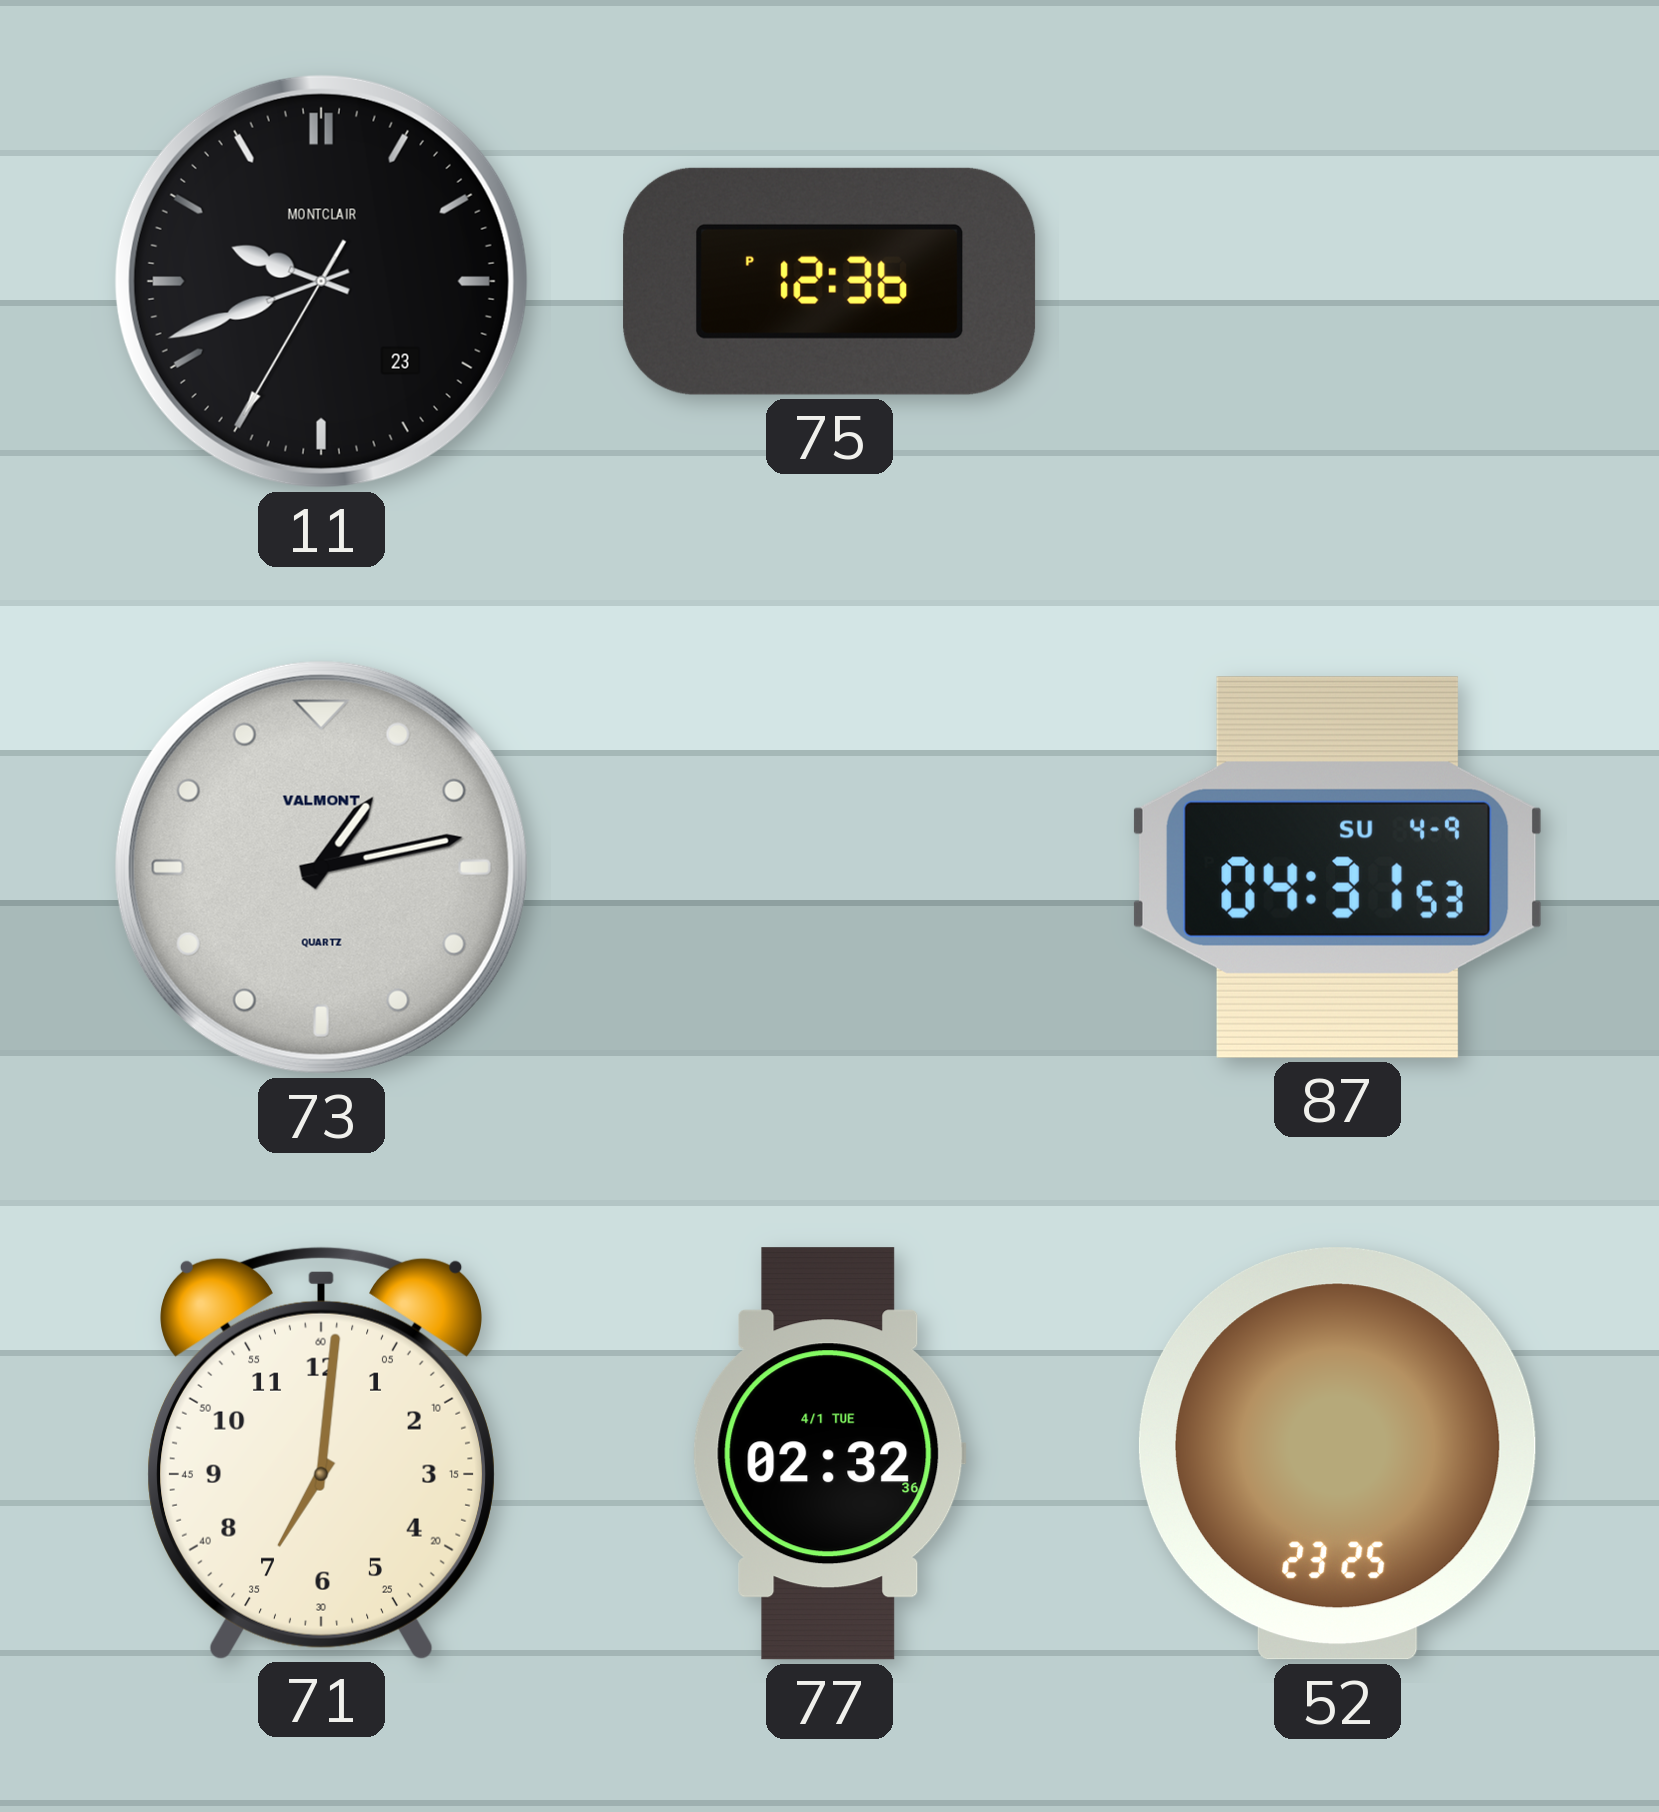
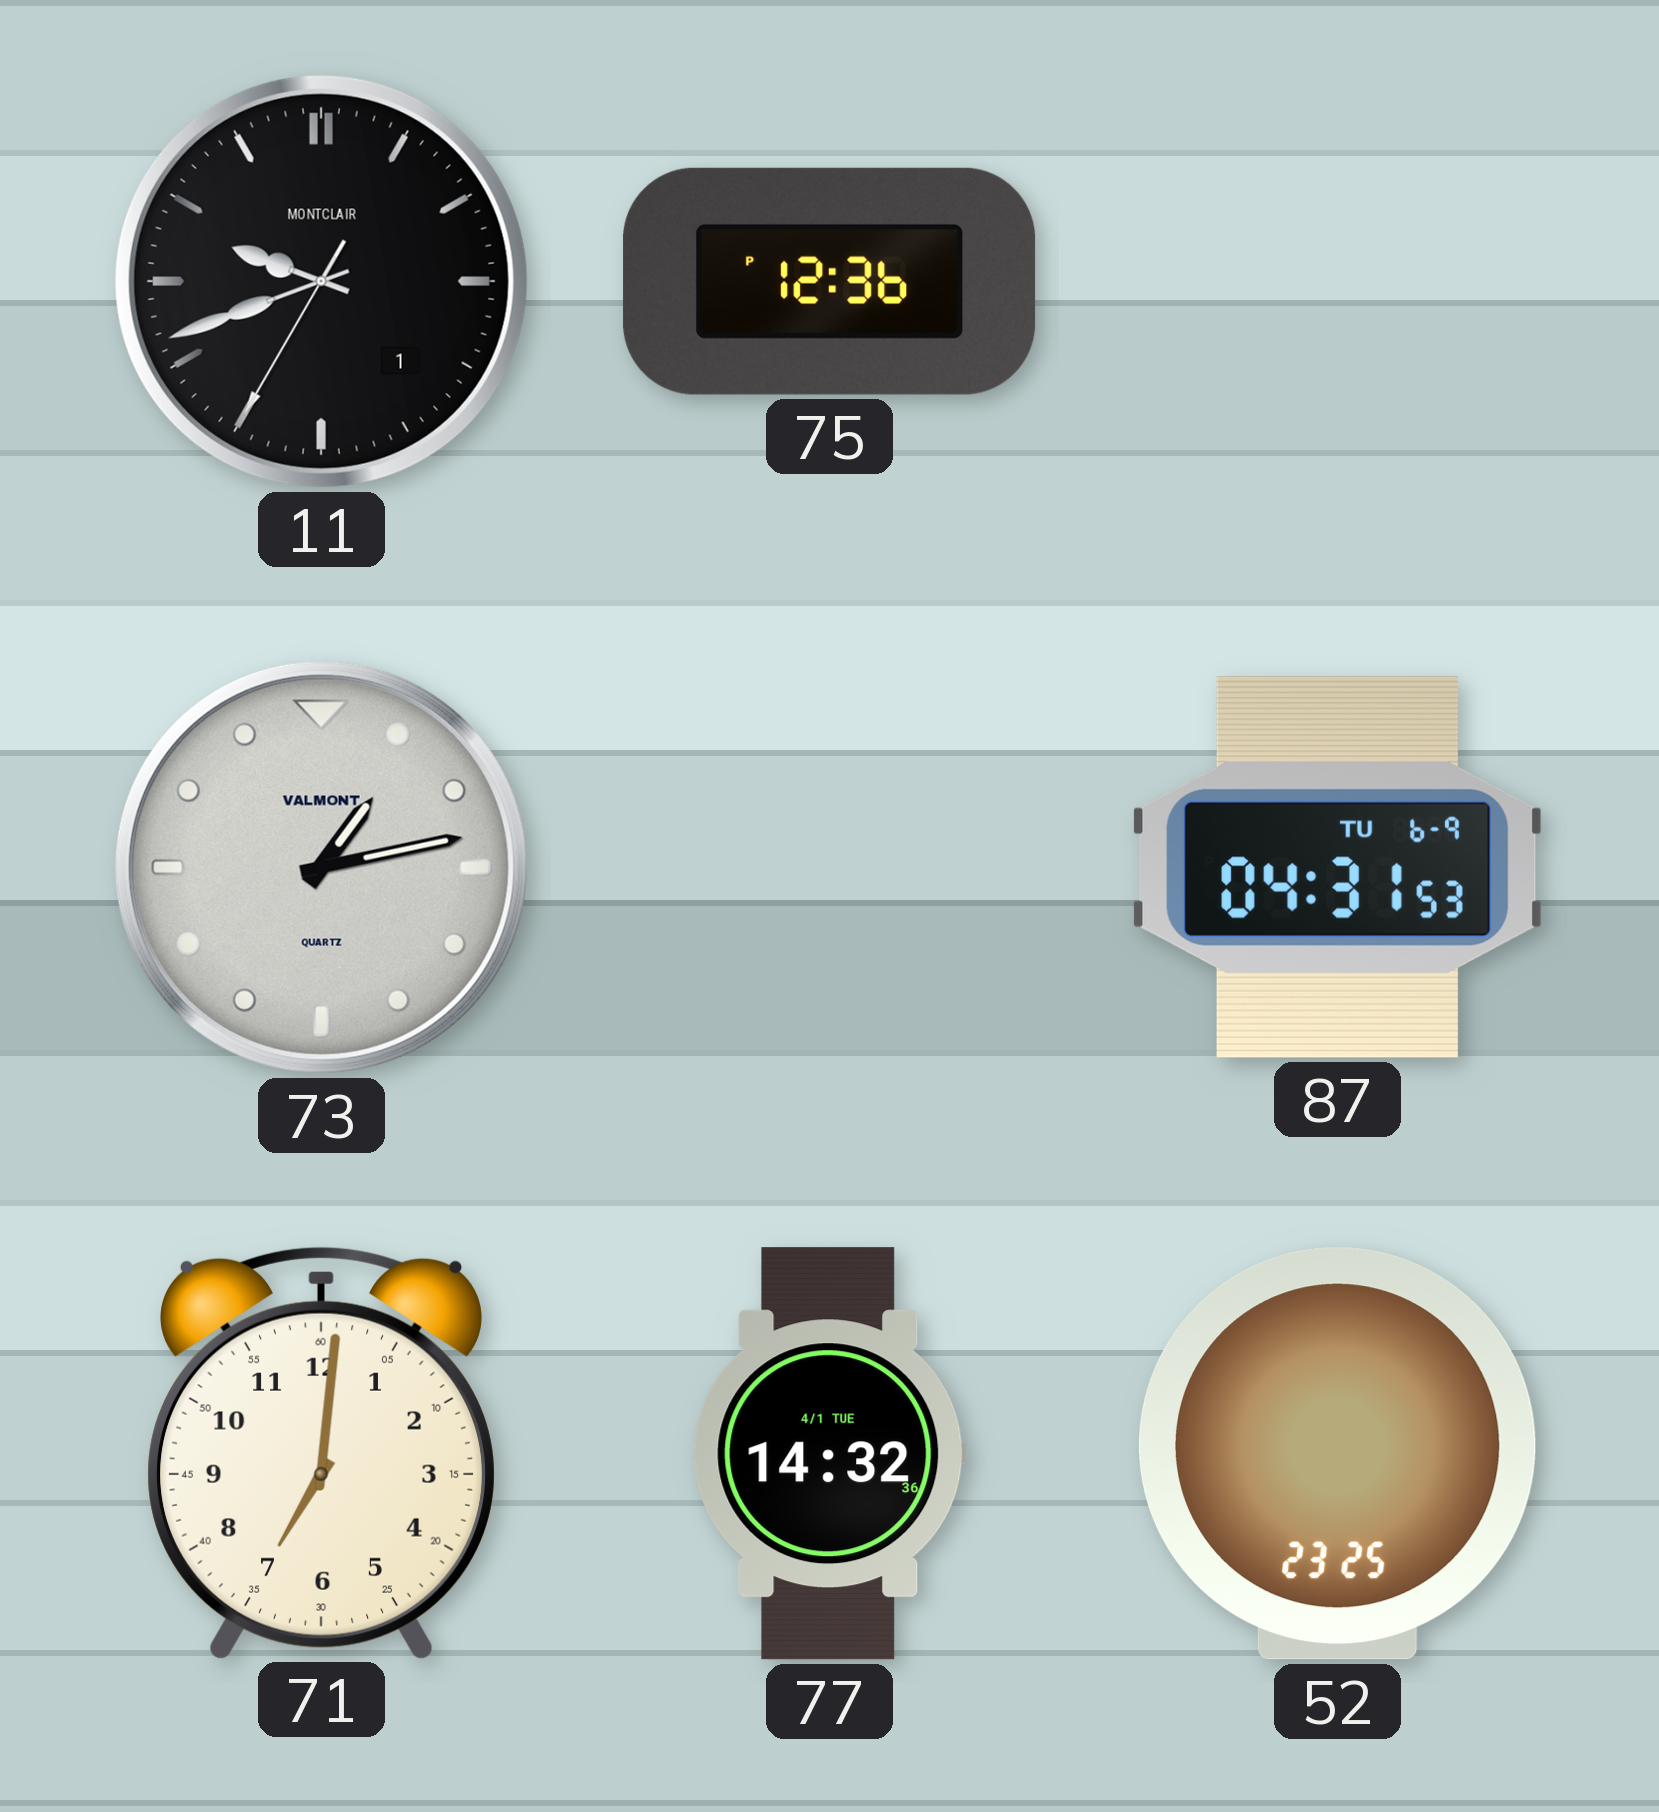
11 date: 23 -> 1 (321, 281)
87 date: SU 4-9 -> TU 6-9 (1338, 867)
77: 02:32 -> 14:32 (829, 1454)
